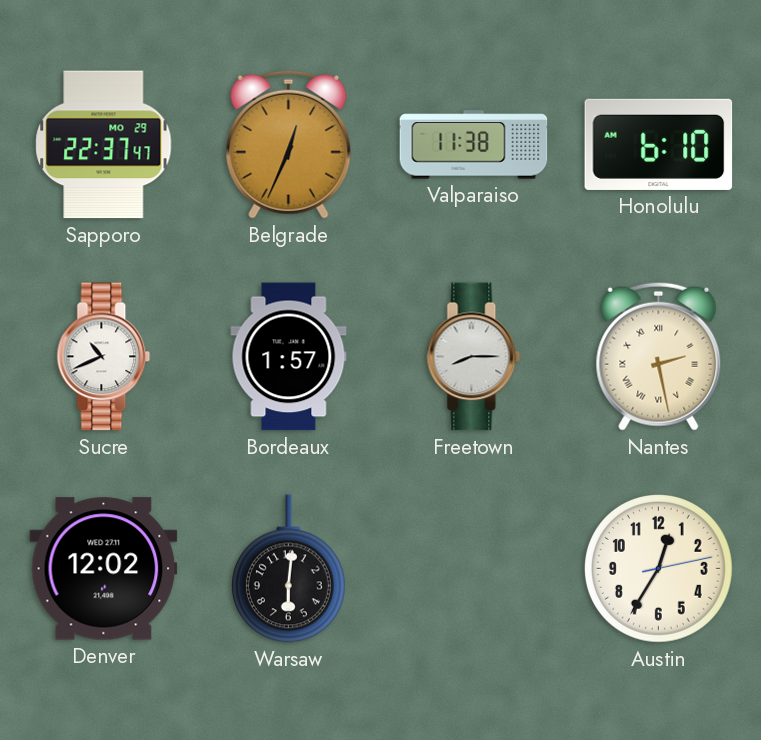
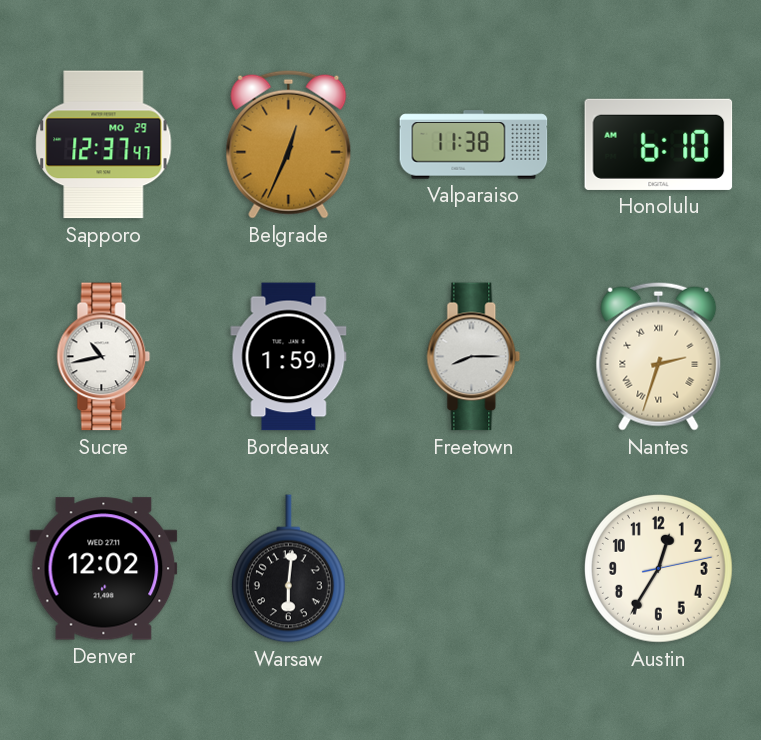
Sapporo: 22:37 -> 12:37 (104, 145)
Sucre: 10:41 -> 10:43 (104, 357)
Bordeaux: 1:57 -> 1:59 (289, 357)
Nantes: 2:28 -> 2:33 (659, 356)
